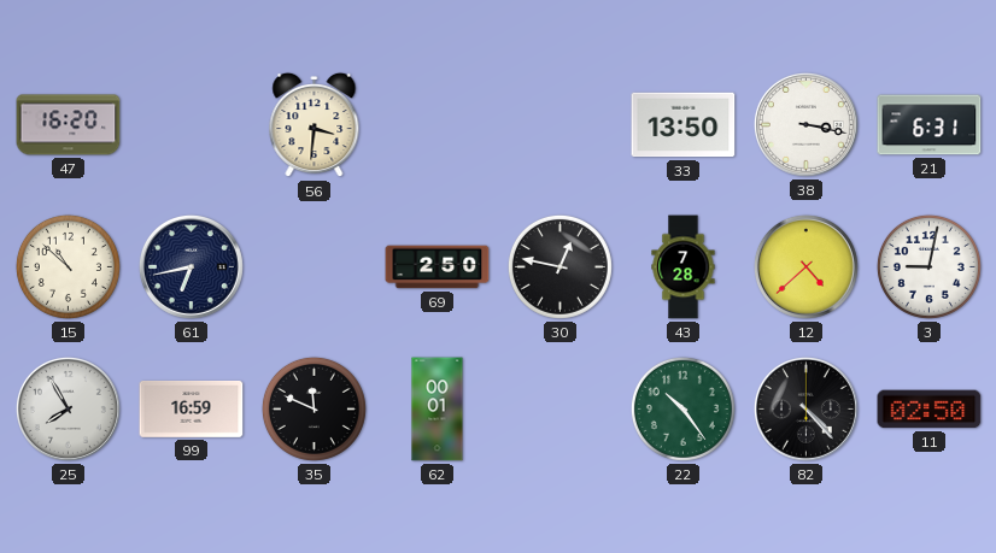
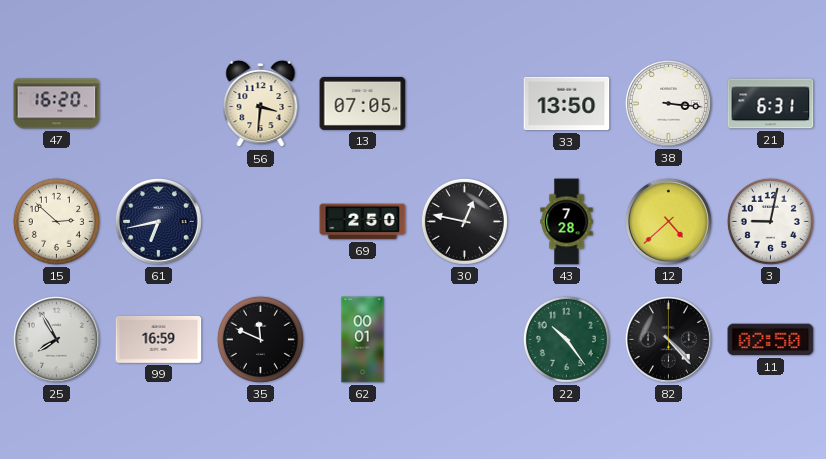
13: none -> 07:05 (363, 103)
38: 3:17 -> 3:16 (668, 103)
15: 10:52 -> 2:52 (56, 221)
